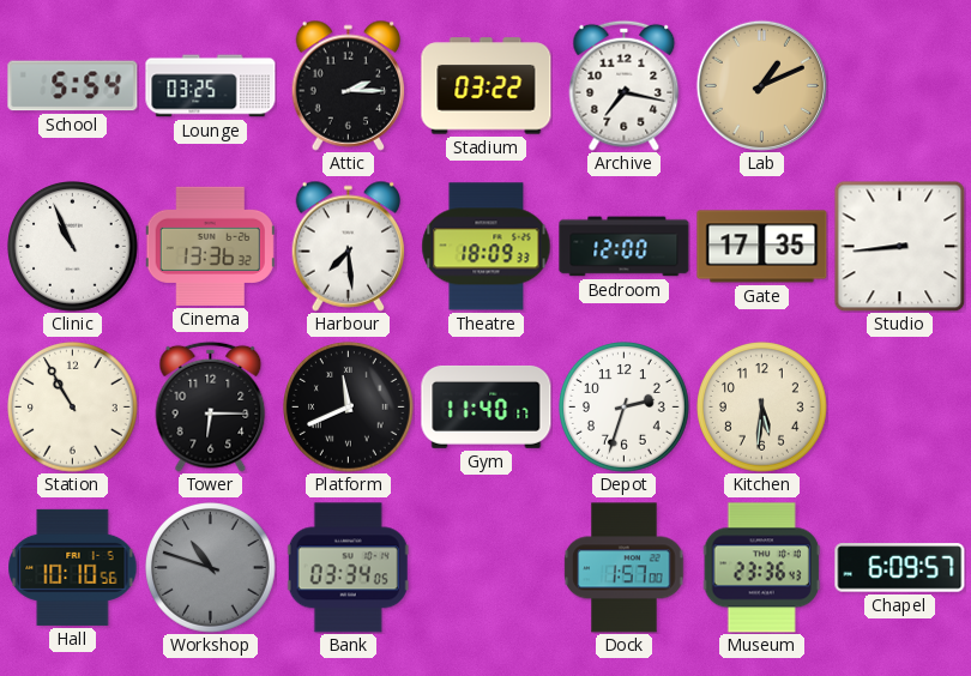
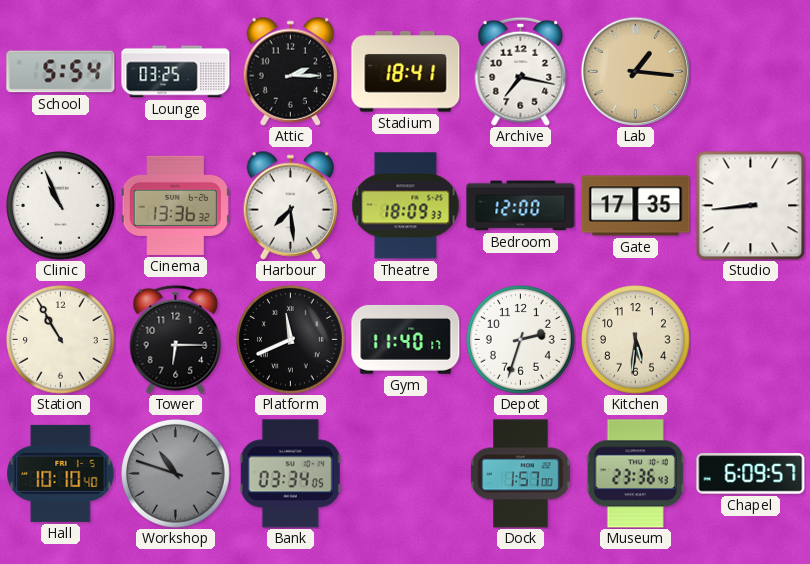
Stadium: 03:22 -> 18:41 (406, 72)
Lab: 1:11 -> 1:16 (635, 71)
Hall: 10:10:56 -> 10:10:40 (61, 473)
